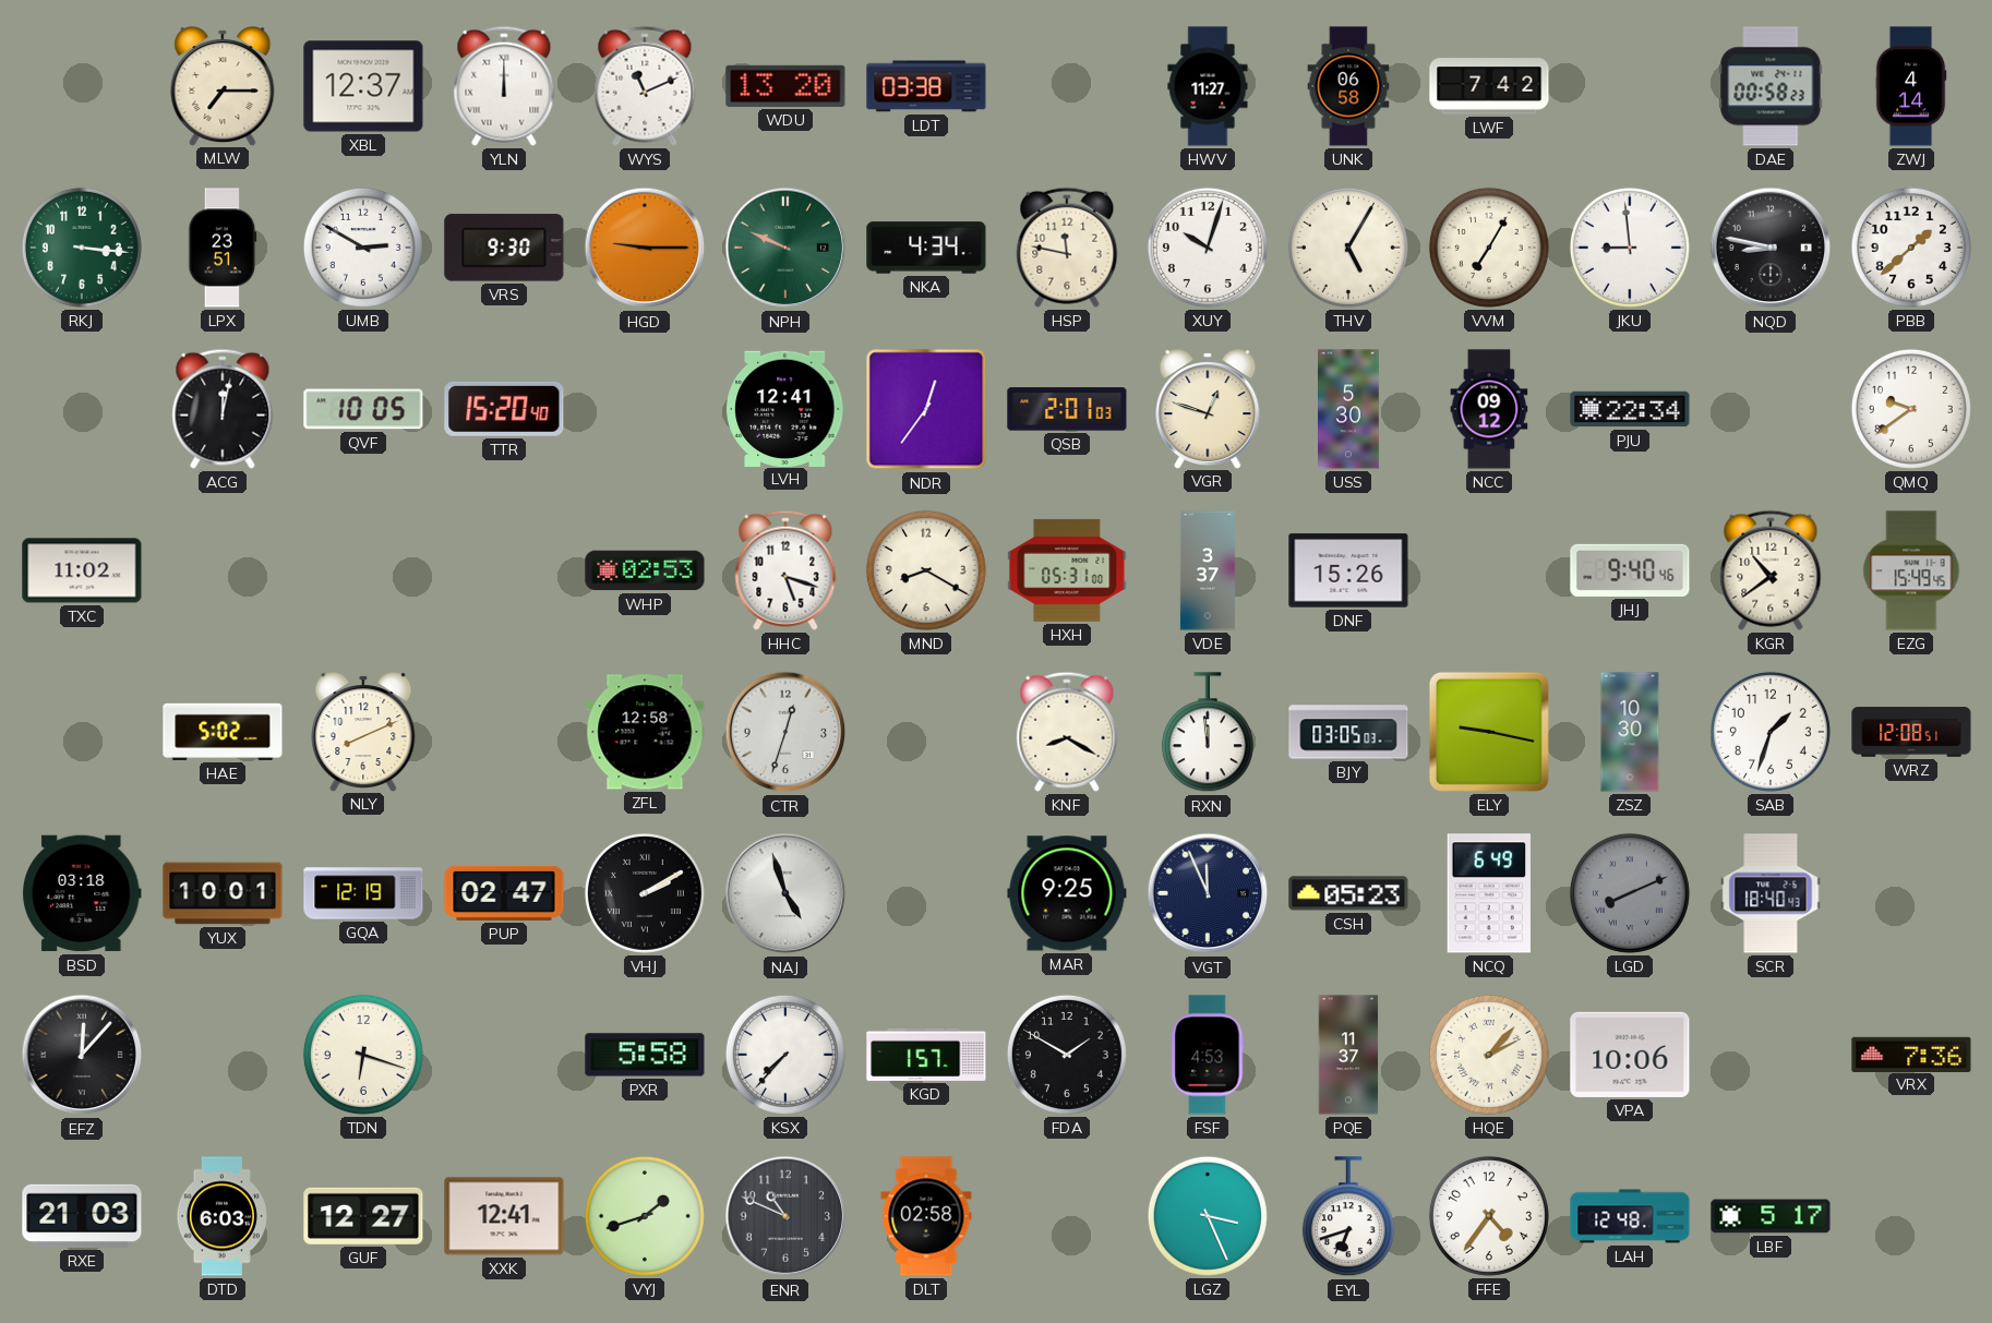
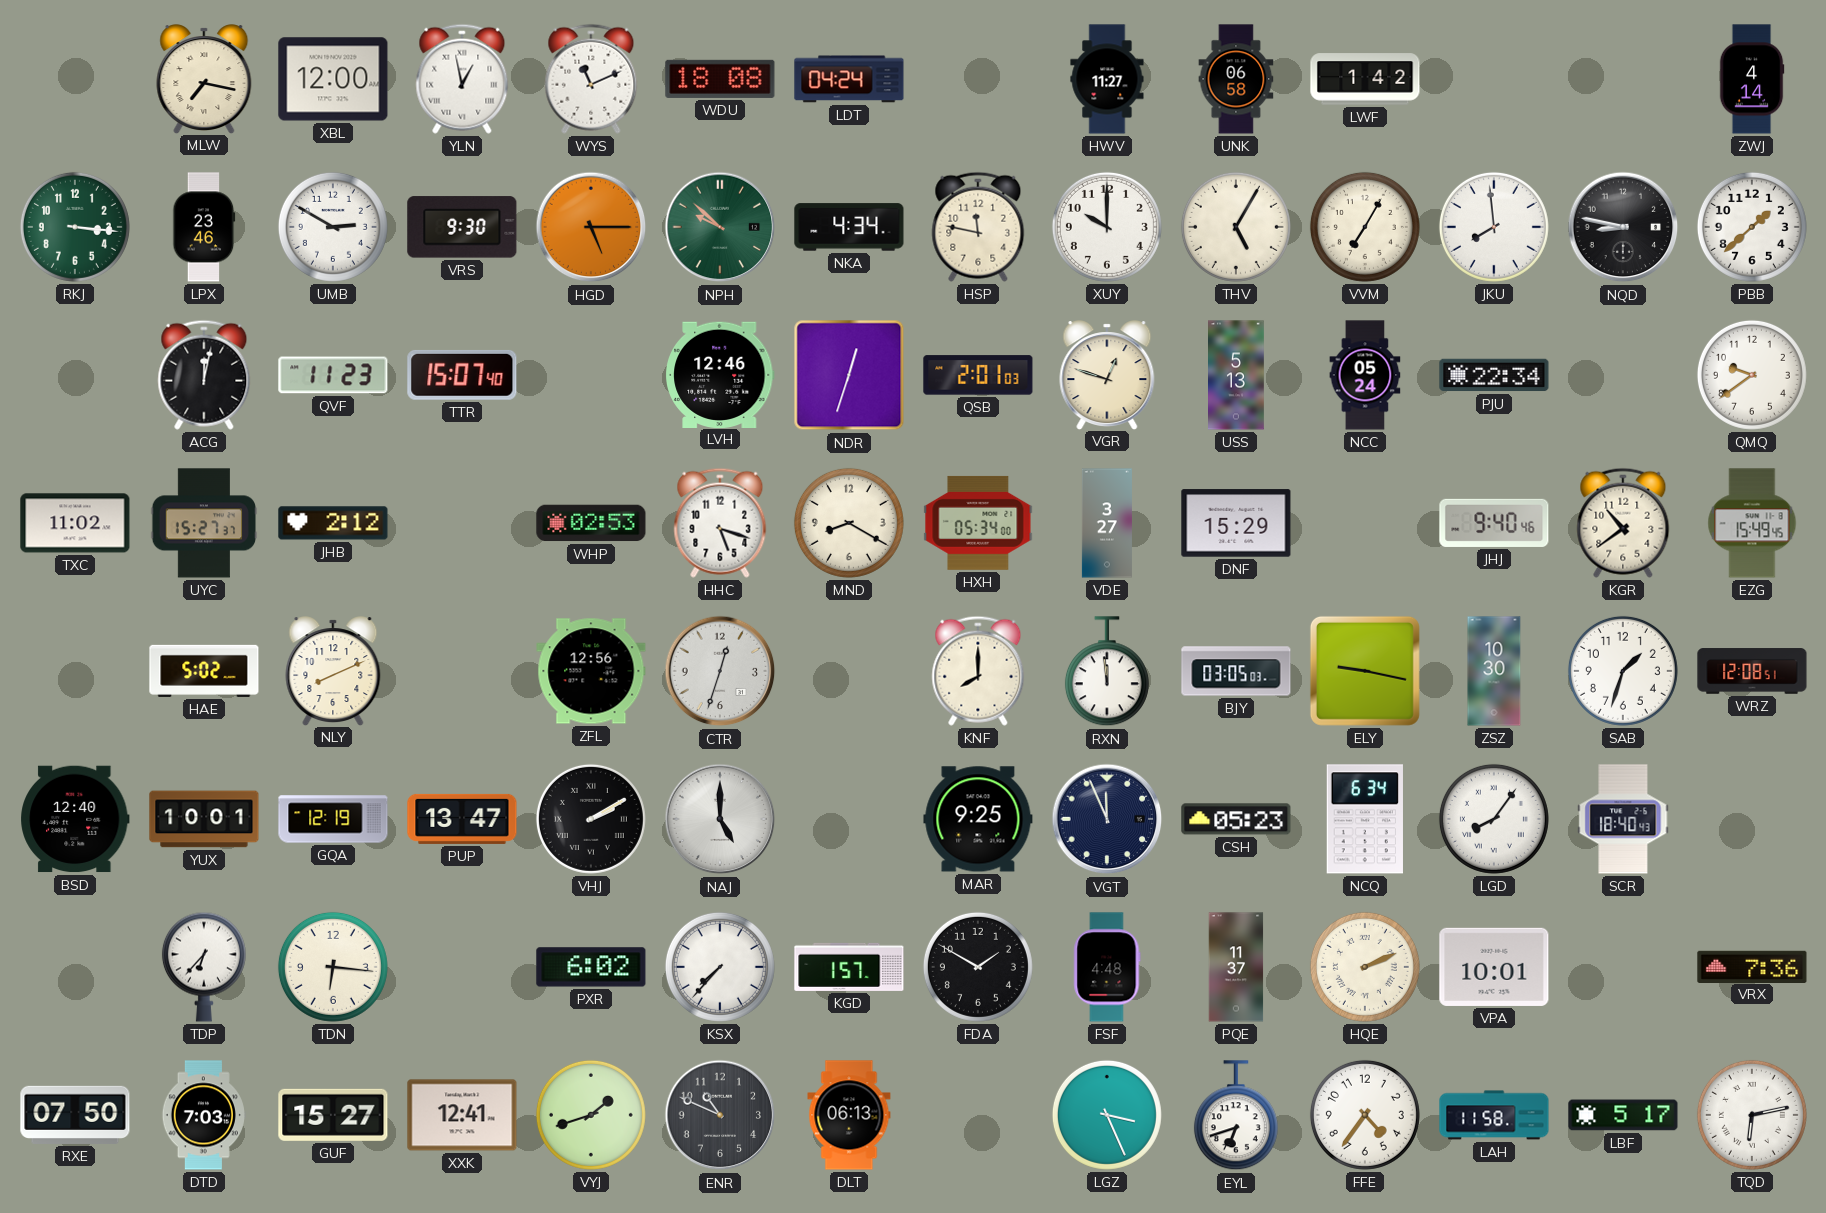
MLW: 7:15 -> 7:17 (204, 79)
XBL: 12:37 -> 12:00 (333, 79)
YLN: 12:00 -> 12:58 (462, 79)
WDU: 13:20 -> 18:08 (720, 79)
LDT: 03:38 -> 04:24 (849, 79)
LWF: 7:42 -> 1:42 (1365, 79)
DAE: 00:58 -> none (1771, 86)
LPX: 23:51 -> 23:46 (204, 227)
HGD: 9:15 -> 5:15 (591, 227)
NPH: 9:49 -> 9:52 (720, 227)
XUY: 10:03 -> 10:00 (1107, 227)
JKU: 8:59 -> 7:59 (1494, 227)
QVF: 10:05 -> 11:23 (333, 375)
TTR: 15:20 -> 15:07 (462, 375)
LVH: 12:41 -> 12:46 (721, 374)
NDR: 12:36 -> 12:33 (849, 375)
USS: 5:30 -> 5:13 (1236, 375)
NCC: 09:12 -> 05:24 (1365, 375)
UYC: none -> 15:27 (204, 523)
JHB: none -> 2:12 (333, 523)
HXH: 05:31 -> 05:34 (978, 523)
VDE: 3:37 -> 3:27 (1107, 523)
DNF: 15:26 -> 15:29 (1236, 523)
ZFL: 12:58 -> 12:56 (591, 671)
KNF: 8:20 -> 8:00 (978, 671)
BSD: 03:18 -> 12:40 (75, 819)
PUP: 02:47 -> 13:47 (462, 819)
NAJ: 4:57 -> 5:00 (720, 819)
NCQ: 6:49 -> 6:34 (1364, 819)
LGD: 8:11 -> 8:06 (1494, 819)
LGD dial: grey -> white (1494, 819)
EFZ: 12:07 -> none (82, 1055)
TDP: none -> 6:37 (204, 967)
TDN: 6:18 -> 6:16 (333, 967)
PXR: 5:58 -> 6:02 (591, 967)
FSF: 4:53 -> 4:48 (1107, 967)
HQE: 2:07 -> 2:11 (1365, 967)
VPA: 10:06 -> 10:01 (1494, 967)
RXE: 21:03 -> 07:50 (75, 1115)
DTD: 6:03 -> 7:03 (204, 1115)
GUF: 12:27 -> 15:27 (333, 1115)
DLT: 02:58 -> 06:13 (849, 1115)
LAH: 12:48 -> 11:58 (1494, 1115)
TQD: none -> 6:13 (1752, 1115)
